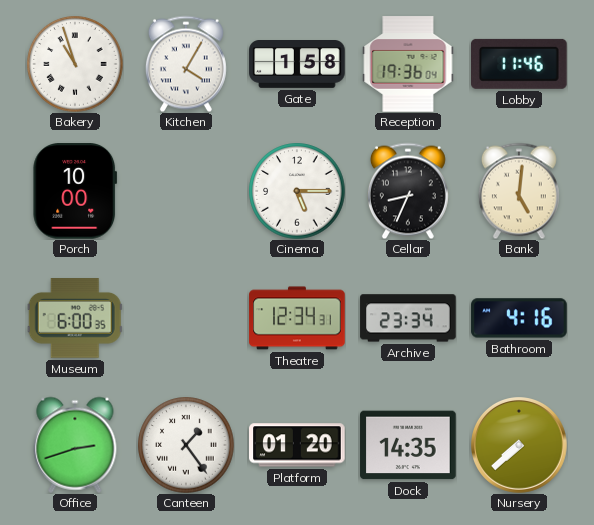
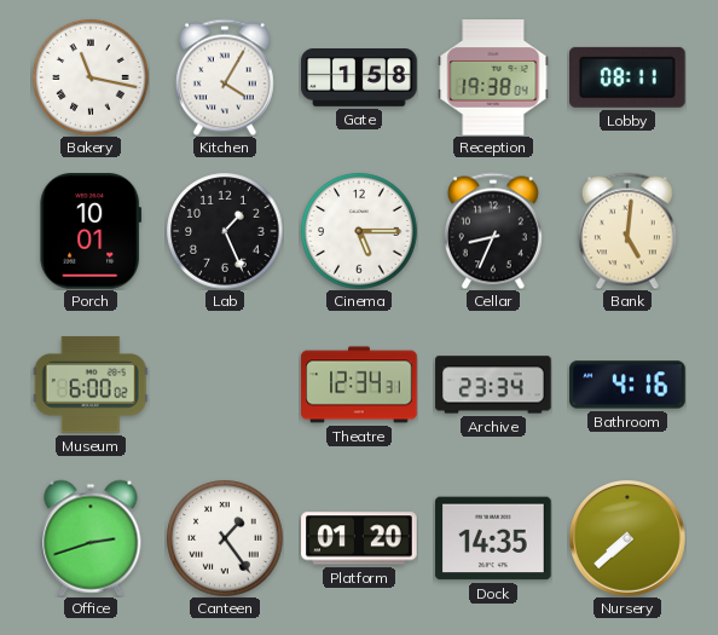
Bakery: 10:57 -> 11:17 (91, 77)
Reception: 19:36 -> 19:38 (493, 77)
Lobby: 11:46 -> 08:11 (629, 77)
Porch: 10:00 -> 10:01 (91, 231)
Lab: none -> 1:26 (225, 231)
Museum: 6:00:35 -> 6:00:02 (91, 385)
